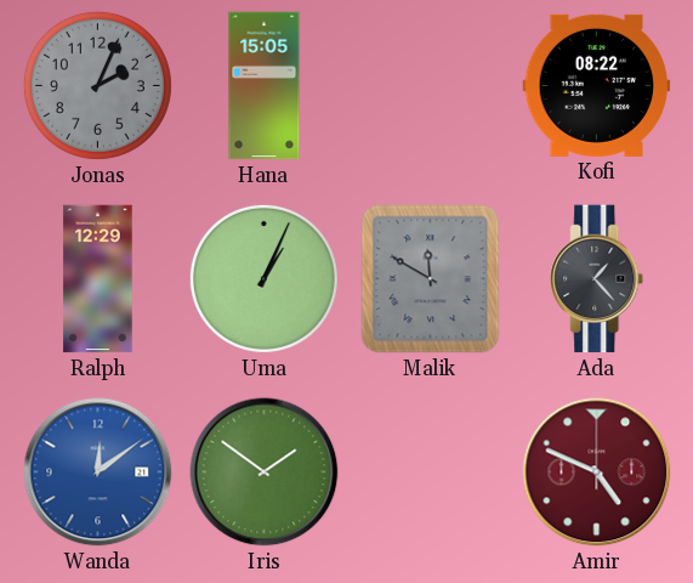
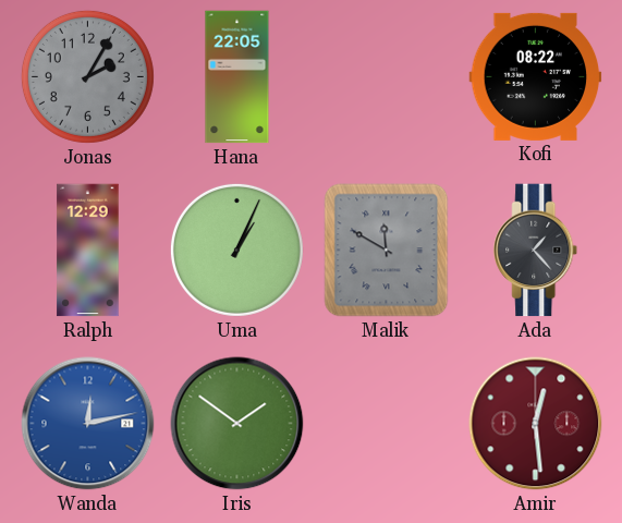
Jonas: 2:04 -> 2:05 (87, 76)
Hana: 15:05 -> 22:05 (237, 77)
Wanda: 12:09 -> 12:13 (88, 424)
Amir: 4:49 -> 12:29 (536, 424)
